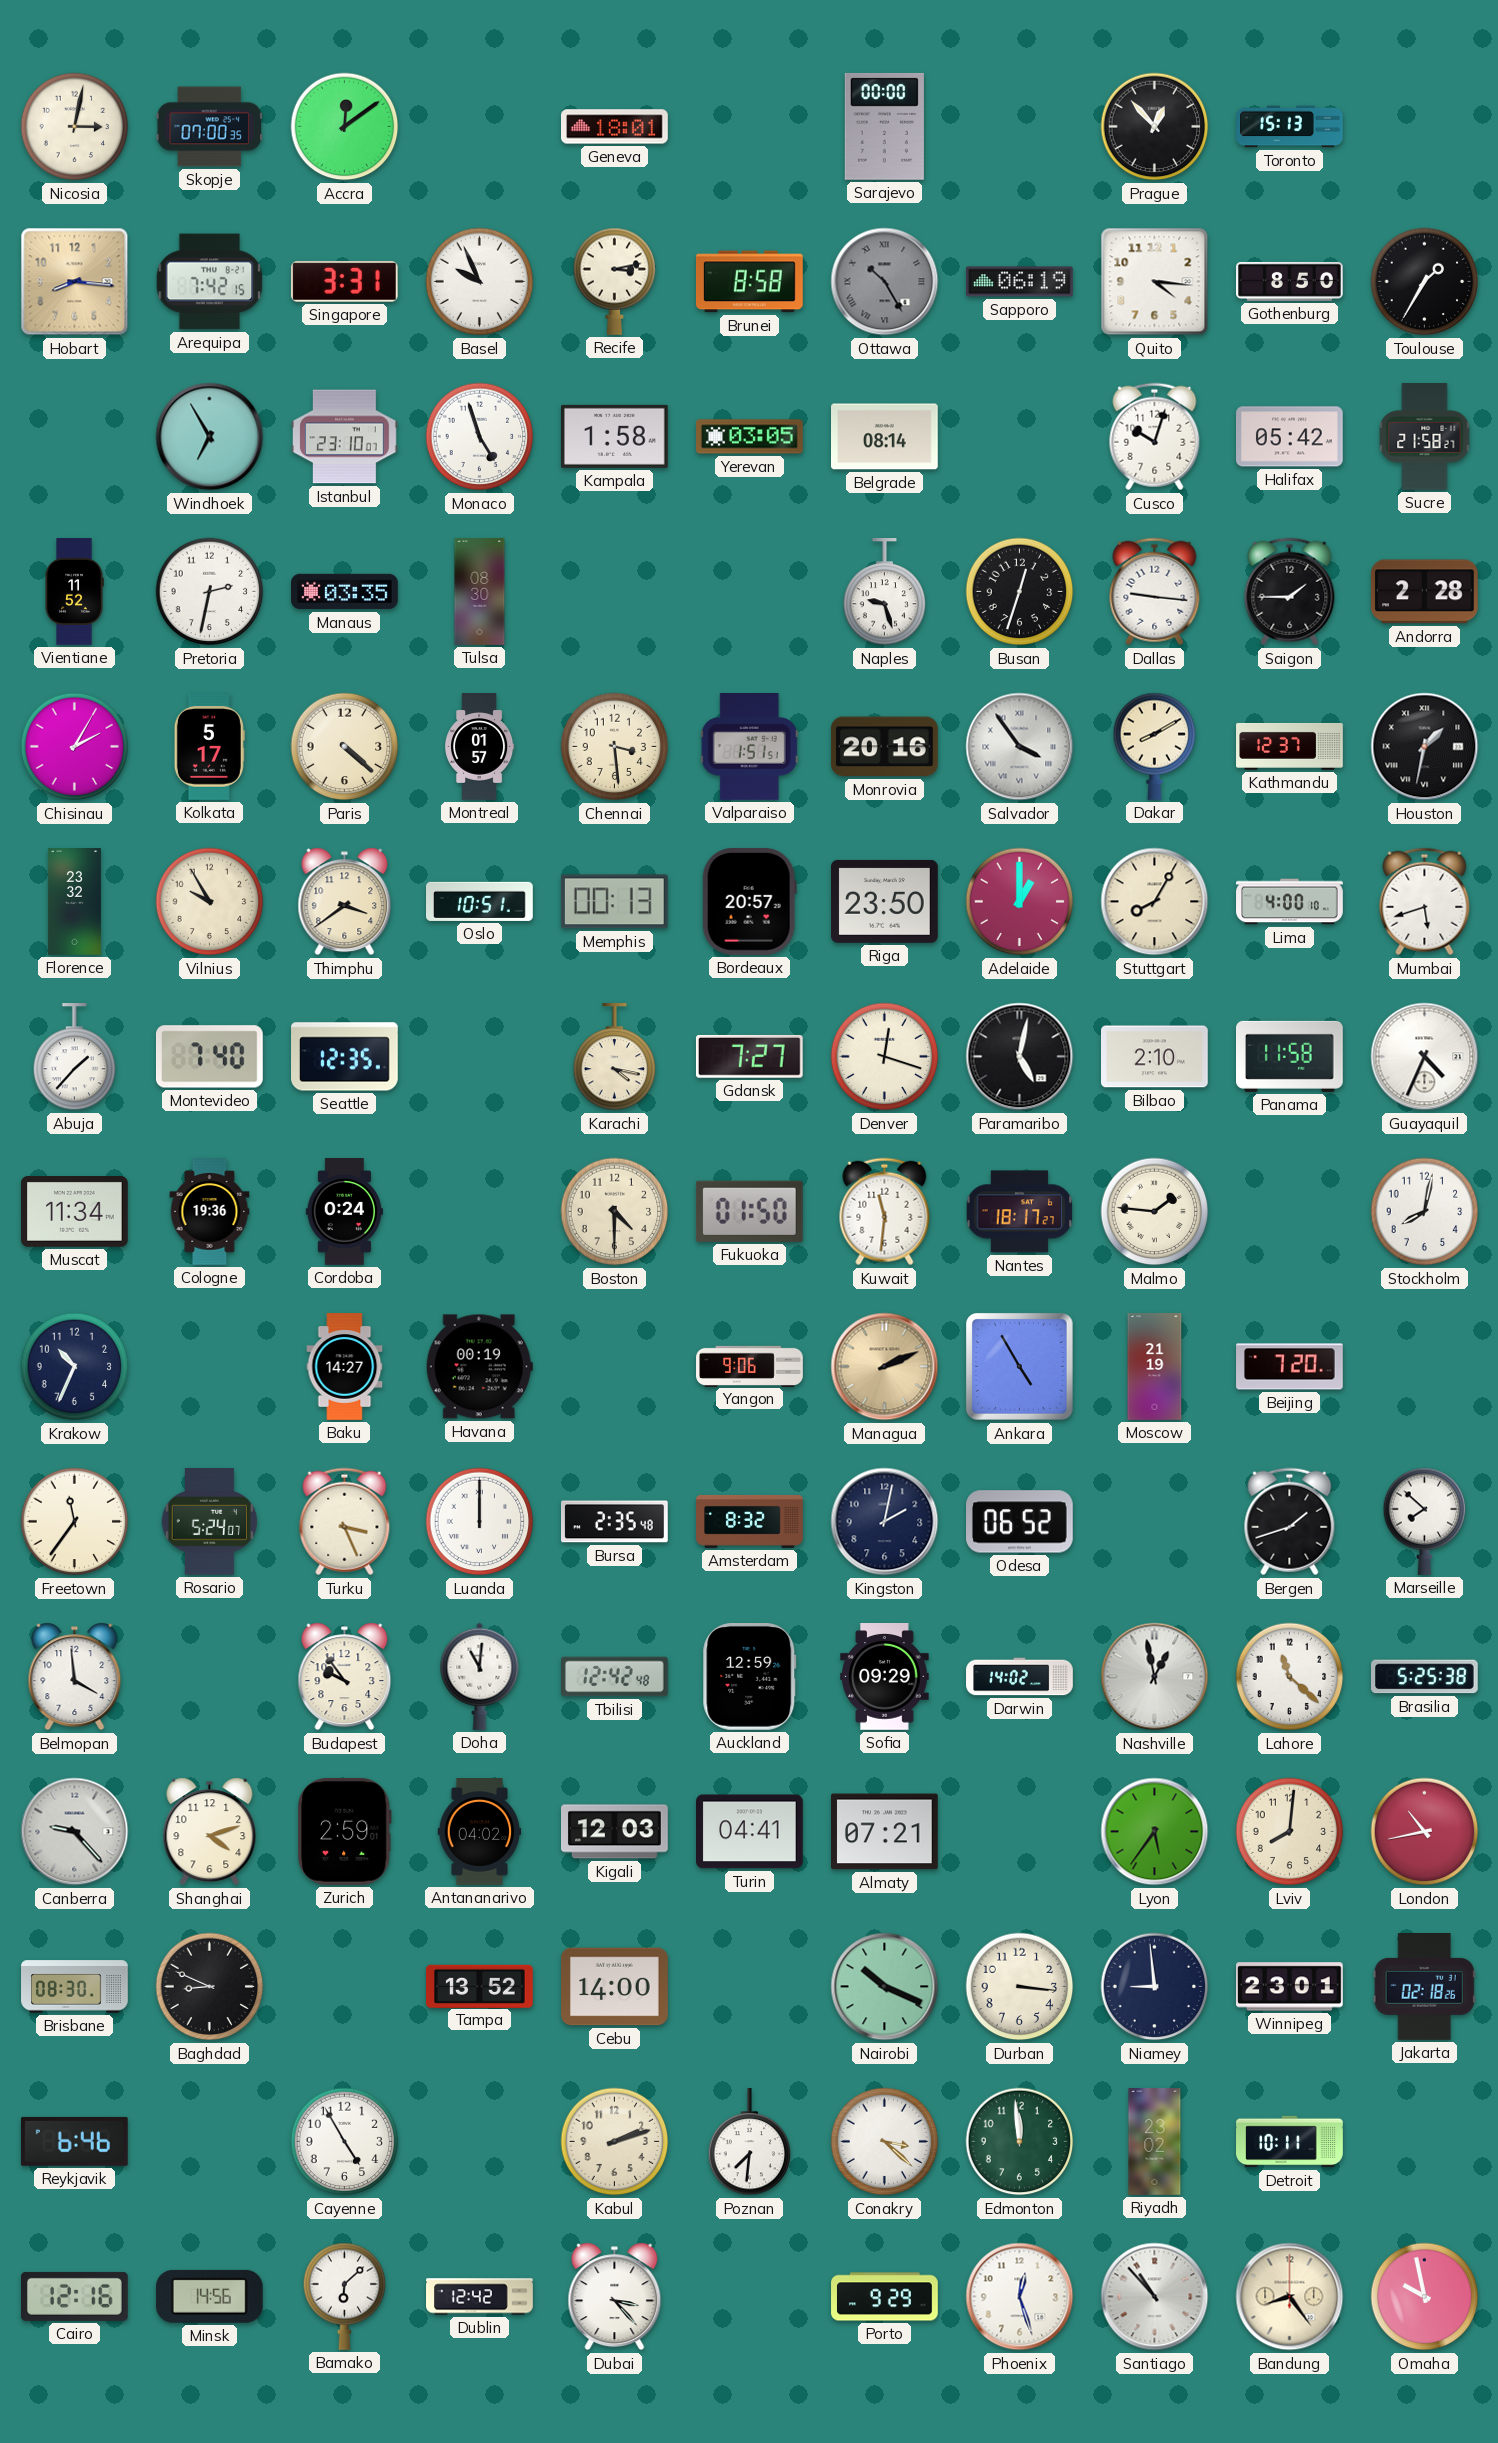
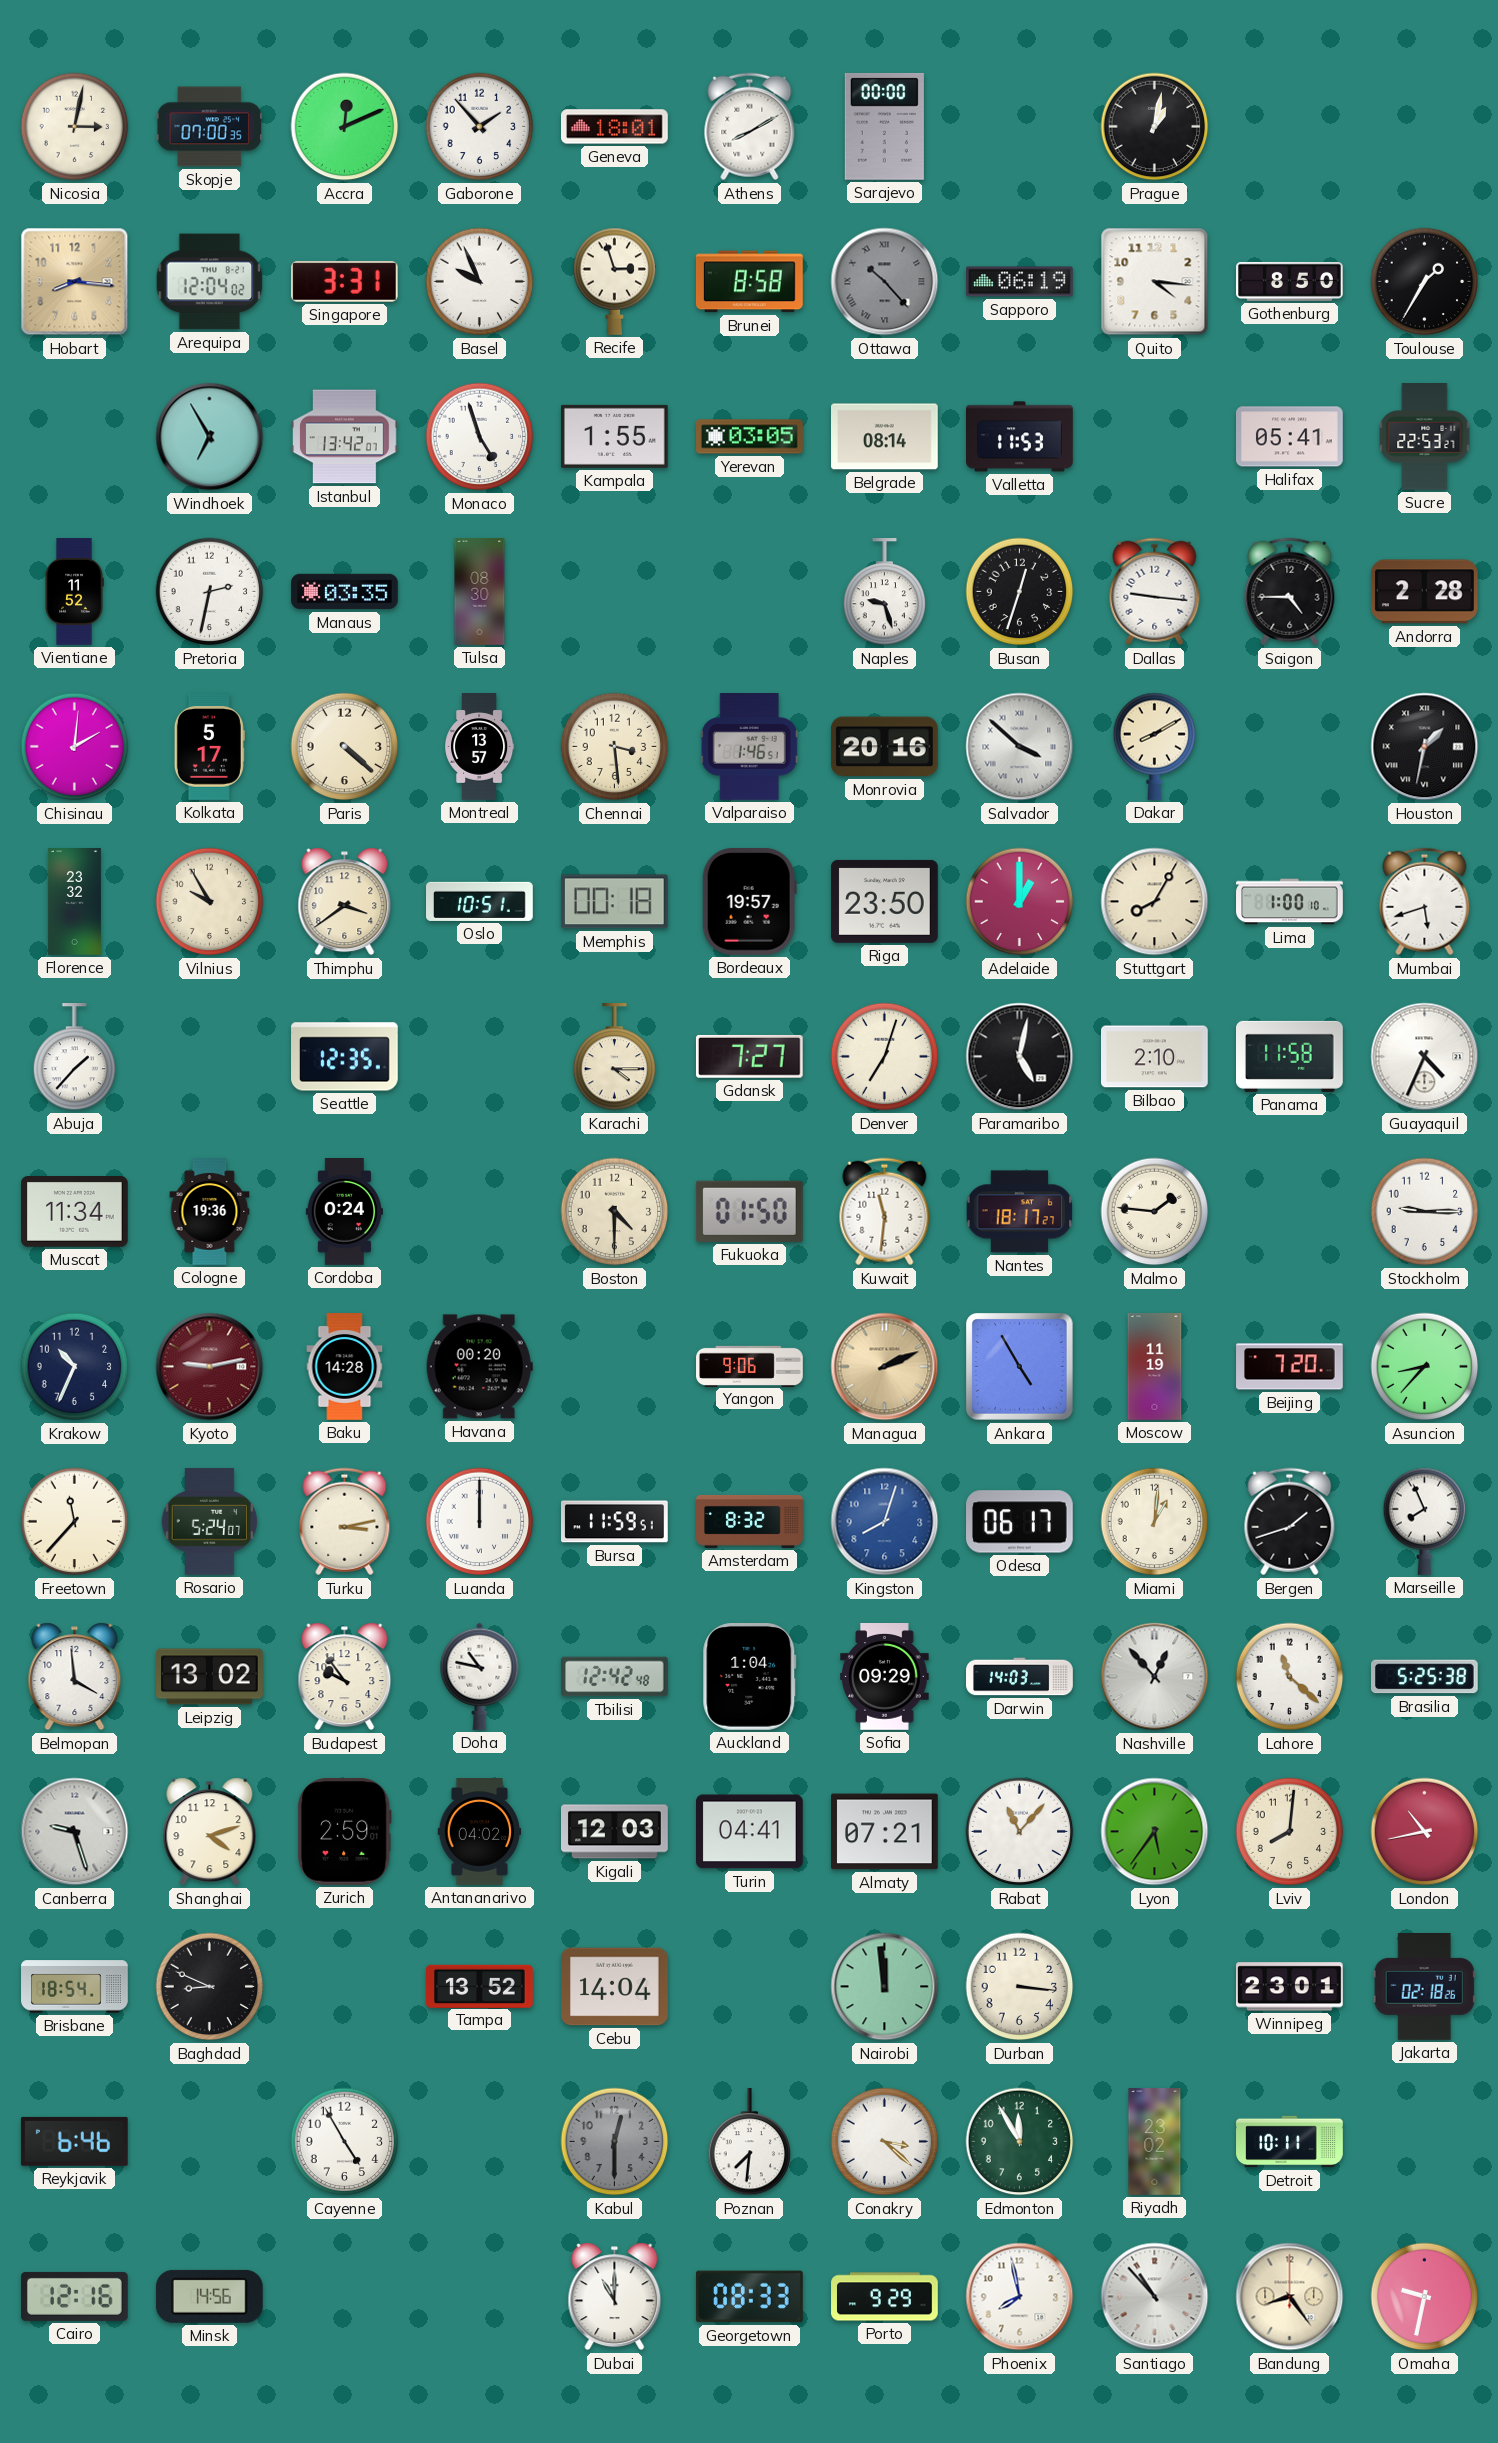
Accra: 12:09 -> 12:11 (345, 127)
Gaborone: none -> 1:53 (480, 127)
Athens: none -> 8:10 (750, 127)
Prague: 12:53 -> 1:02 (1155, 127)
Toronto: 15:13 -> none (1290, 127)
Arequipa: 7:42 -> 12:04 (210, 282)
Recife: 3:13 -> 2:57 (615, 281)
Ottawa: 10:25 -> 10:23 (885, 282)
Istanbul: 23:10 -> 13:42 (345, 437)
Kampala: 1:58 -> 1:55 (614, 436)
Valletta: none -> 11:53 (1020, 437)
Cusco: 10:03 -> none (1155, 437)
Halifax: 05:42 -> 05:41 (1290, 437)
Sucre: 21:58 -> 22:53 (1425, 437)
Saigon: 1:45 -> 4:45 (1290, 592)
Chisinau: 2:05 -> 2:01 (75, 747)
Montreal: 01:57 -> 13:57 (480, 747)
Valparaiso: 1:51 -> 1:46 (749, 747)
Salvador: 3:54 -> 3:52 (1020, 747)
Kathmandu: 12:37 -> none (1290, 746)
Memphis: 00:13 -> 00:18 (614, 902)
Bordeaux: 20:57 -> 19:57 (749, 901)
Lima: 4:00 -> 1:00 (1290, 902)
Montevideo: 7:40 -> none (209, 1057)
Karachi: 4:17 -> 4:15 (615, 1058)
Denver: 12:18 -> 7:03 (885, 1057)
Stockholm: 8:02 -> 9:15 (1425, 1212)
Kyoto: none -> 9:13 (210, 1367)
Baku: 14:27 -> 14:28 (345, 1367)
Havana: 00:19 -> 00:20 (479, 1367)
Moscow: 21:19 -> 11:19 (1155, 1367)
Asuncion: none -> 8:37 (1425, 1367)
Freetown: 11:36 -> 11:37 (75, 1522)
Turku: 3:26 -> 3:13 (345, 1522)
Bursa: 2:35 -> 11:59 (615, 1522)
Kingston: 2:02 -> 8:03 (885, 1522)
Kingston dial: navy -> blue (885, 1522)
Odesa: 06:52 -> 06:17 (1020, 1522)
Miami: none -> 1:01 (1155, 1522)
Marseille: 7:52 -> 7:56 (1425, 1521)
Leipzig: none -> 13:02 (210, 1677)
Doha: 11:01 -> 10:47 (480, 1676)
Auckland: 12:59 -> 1:04 (750, 1677)
Darwin: 14:02 -> 14:03 (1020, 1677)
Nashville: 12:58 -> 12:53 (1155, 1677)
Canberra: 9:23 -> 9:27 (75, 1832)
Rabat: none -> 11:07 (1020, 1832)
Brisbane: 08:30 -> 18:54 (75, 1987)
Cebu: 14:00 -> 14:04 (615, 1987)
Nairobi: 10:19 -> 11:59 (885, 1987)
Niamey: 8:59 -> none (1155, 1987)
Kabul: 2:12 -> 12:30 (615, 2142)
Kabul dial: cream -> grey (615, 2142)
Edmonton: 11:59 -> 11:55 (1020, 2142)
Bamako: 6:08 -> none (345, 2296)
Dublin: 12:42 -> none (480, 2297)
Dubai: 3:23 -> 11:00 (615, 2297)
Georgetown: none -> 08:33 (749, 2297)
Phoenix: 12:27 -> 7:58 (1020, 2297)
Omaha: 9:58 -> 9:32 (1425, 2297)
